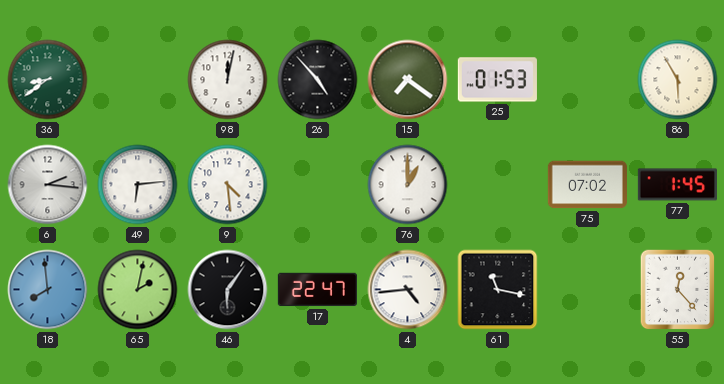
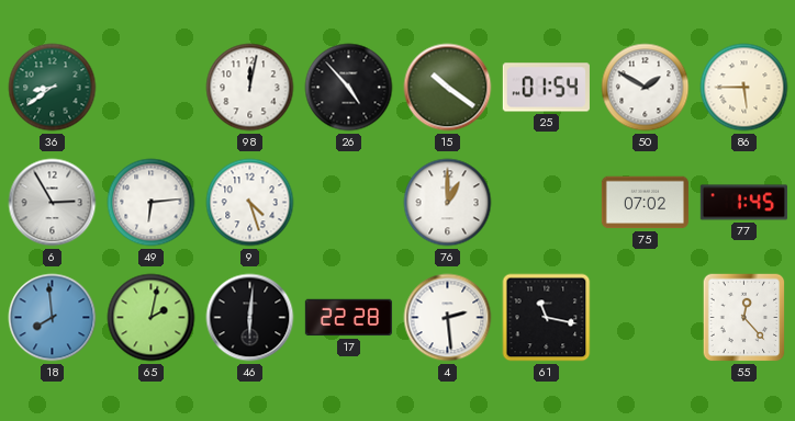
15: 7:21 -> 10:21 (448, 88)
25: 01:53 -> 01:54 (546, 88)
50: none -> 1:50 (646, 88)
86: 5:55 -> 5:45 (744, 88)
6: 2:16 -> 2:55 (53, 203)
9: 4:29 -> 4:27 (250, 203)
46: 6:06 -> 6:01 (250, 318)
17: 22:47 -> 22:28 (348, 318)
4: 4:44 -> 2:29 (448, 318)
